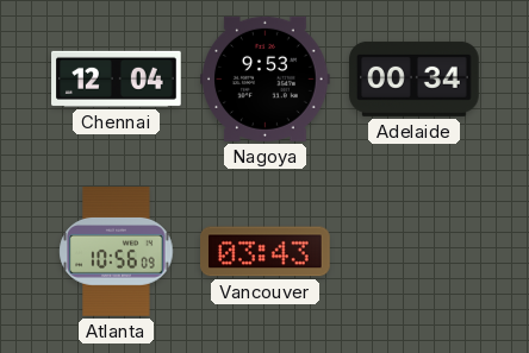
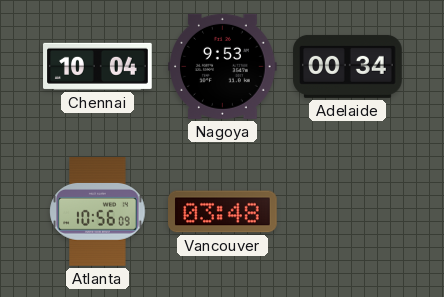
Chennai: 12:04 -> 10:04 (98, 66)
Vancouver: 03:43 -> 03:48 (223, 212)
